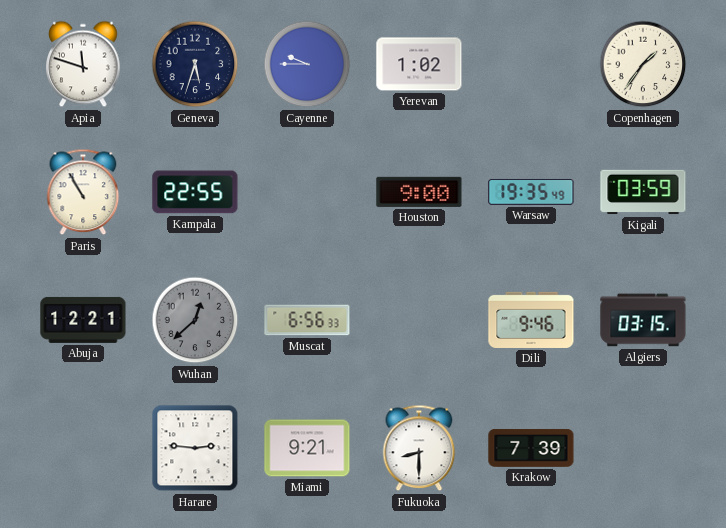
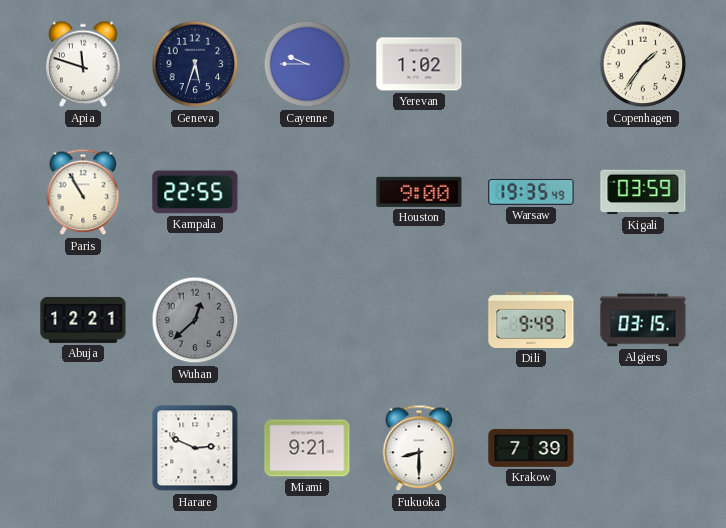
Muscat: 6:56 -> none (307, 320)
Dili: 9:46 -> 9:49 (531, 320)
Harare: 2:46 -> 2:49 (195, 448)
